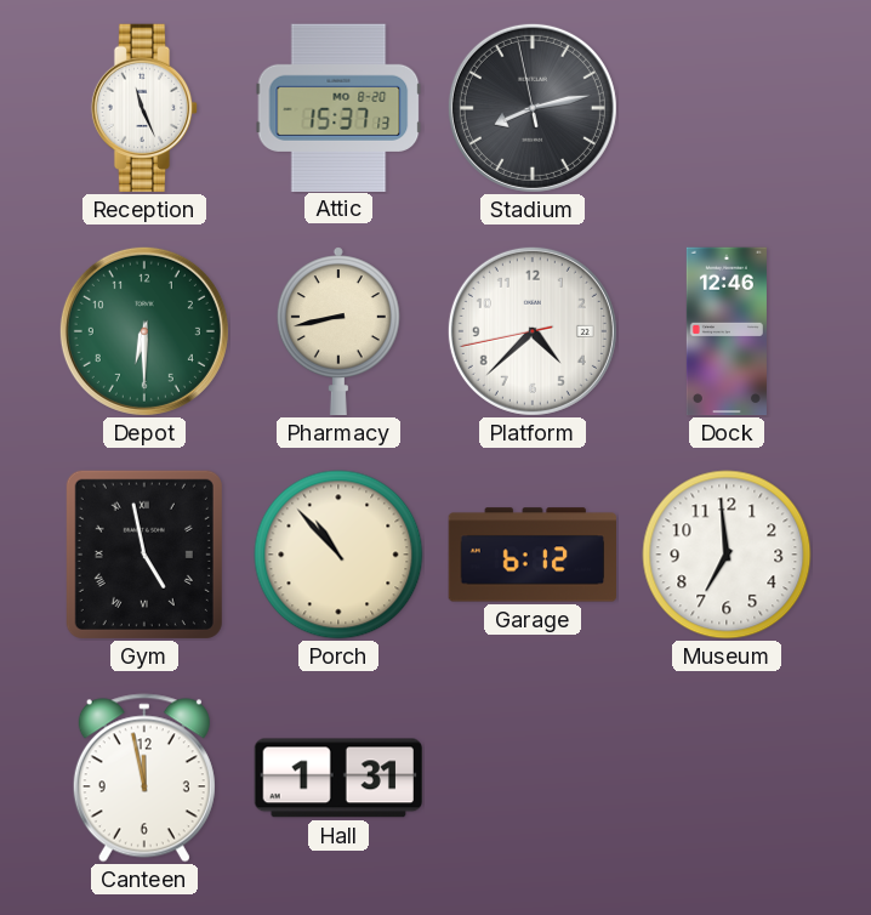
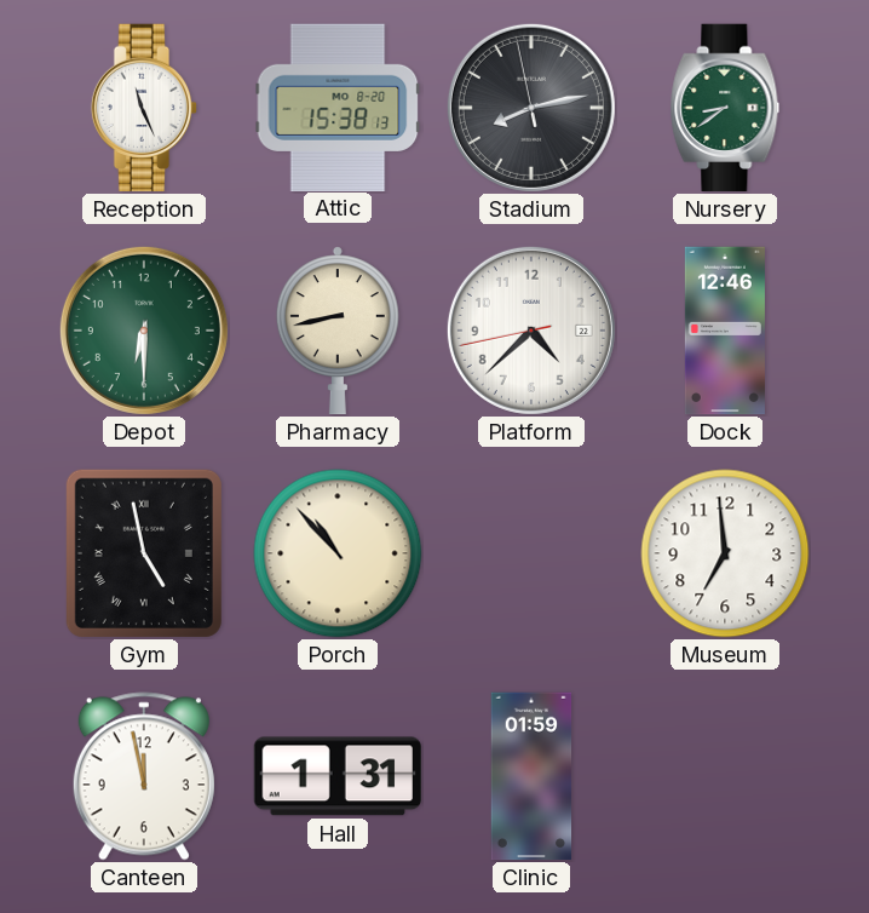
Attic: 15:37 -> 15:38 (338, 107)
Nursery: none -> 8:39 (725, 108)
Garage: 6:12 -> none (533, 555)
Clinic: none -> 01:59 (531, 776)
